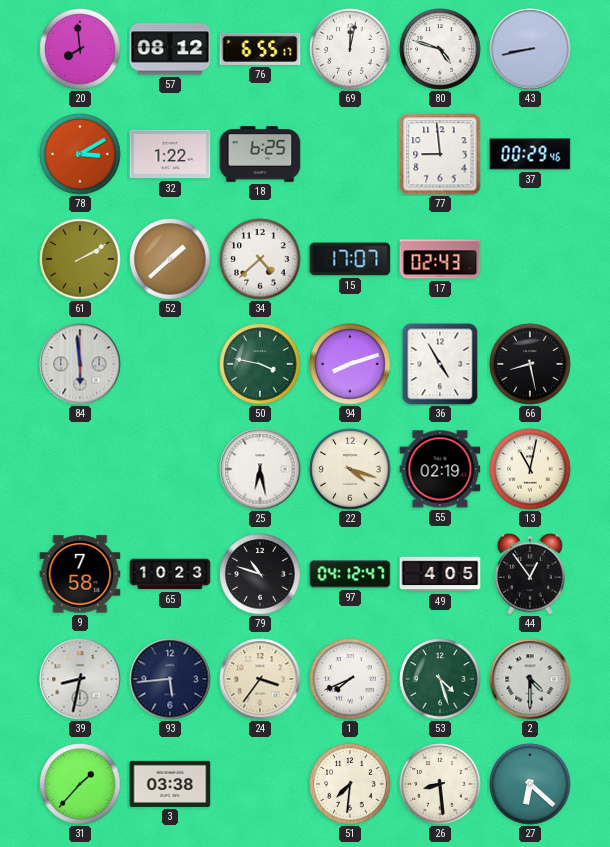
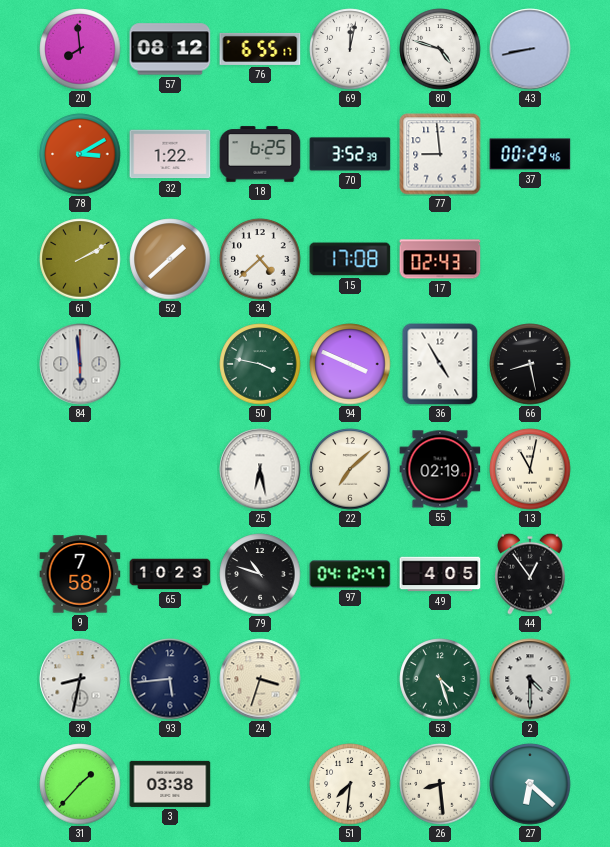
70: none -> 3:52 (350, 154)
15: 17:07 -> 17:08 (350, 259)
94: 8:12 -> 3:49 (350, 364)
22: 4:18 -> 7:08 (350, 469)
24: 3:36 -> 3:33 (260, 679)
1: 7:41 -> none (350, 679)
